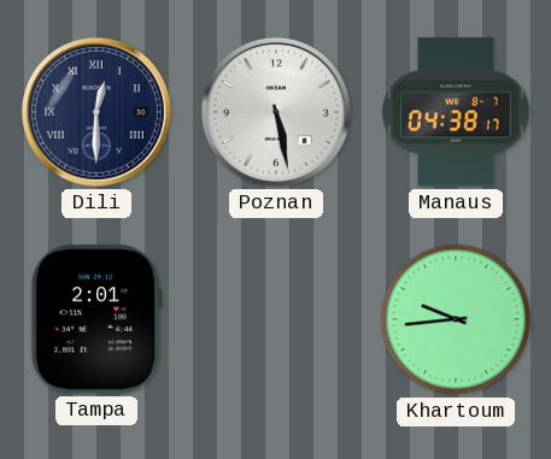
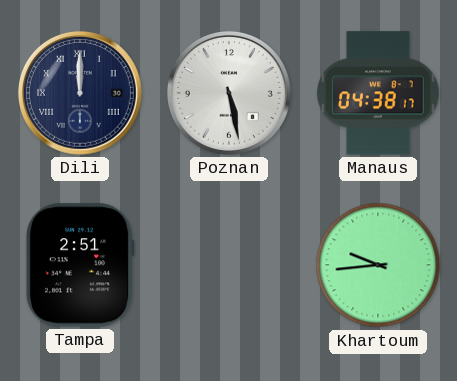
Dili: 12:30 -> 12:00 (80, 93)
Tampa: 2:01 -> 2:51 (80, 265)
